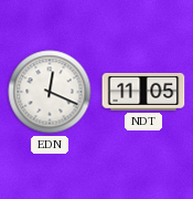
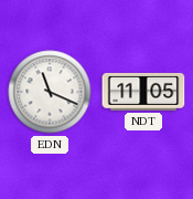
EDN: 12:19 -> 11:19 (50, 92)
